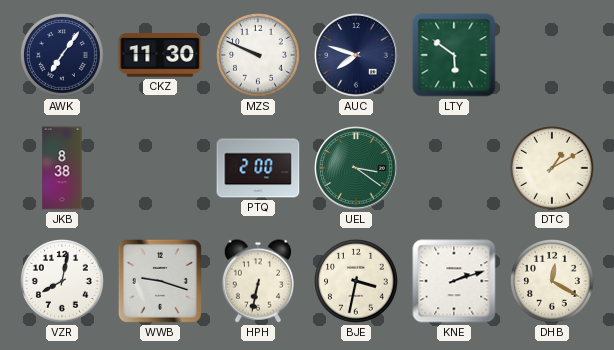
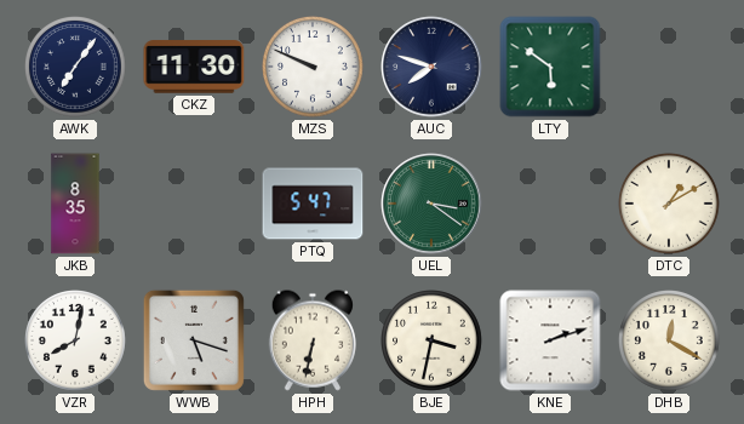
JKB: 8:38 -> 8:35 (75, 204)
PTQ: 2:00 -> 5:47 (313, 204)
WWB: 9:18 -> 5:18 (194, 340)
